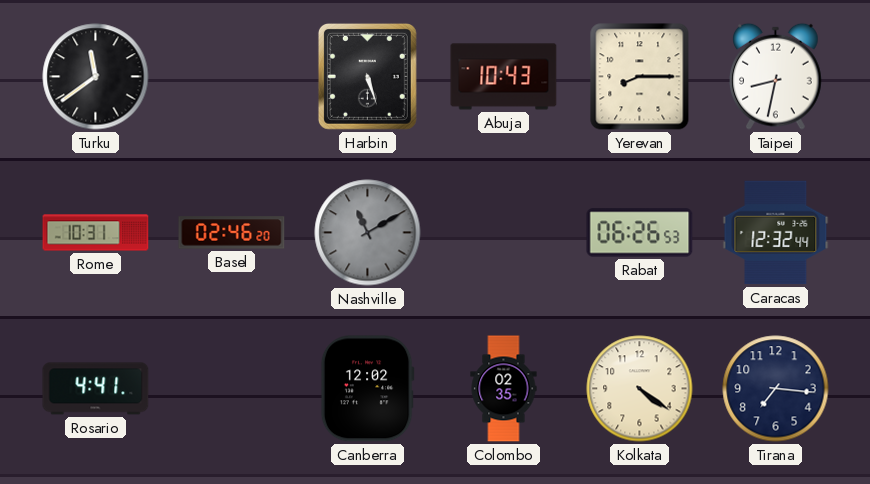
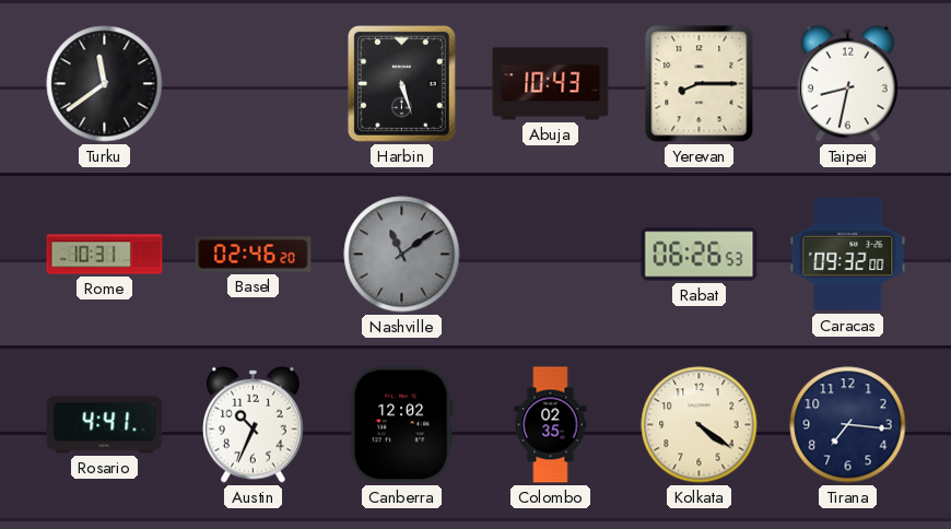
Nashville: 11:10 -> 11:09 (402, 255)
Caracas: 12:32 -> 09:32 (848, 255)
Austin: none -> 10:34 (254, 424)
